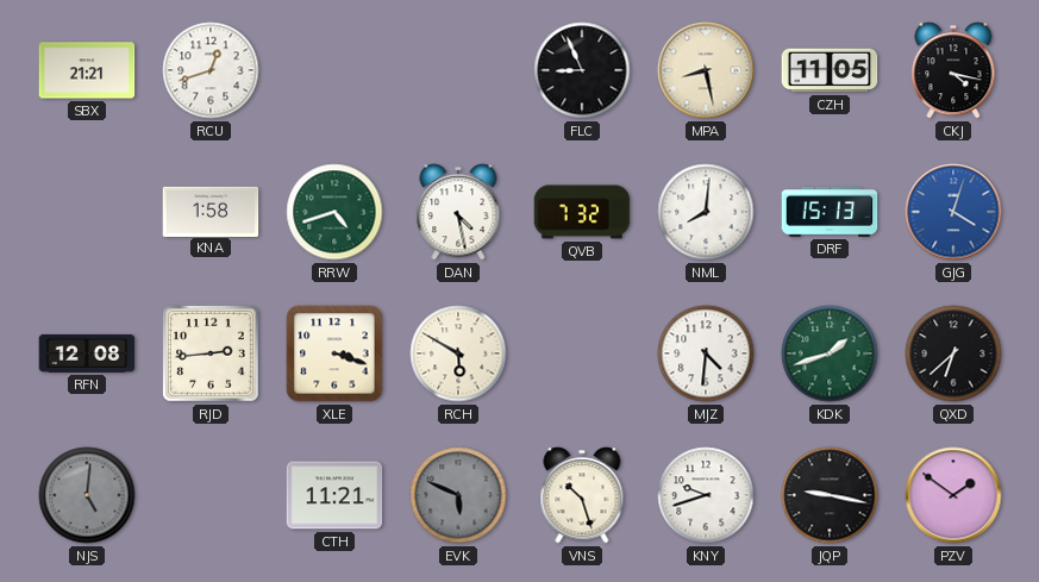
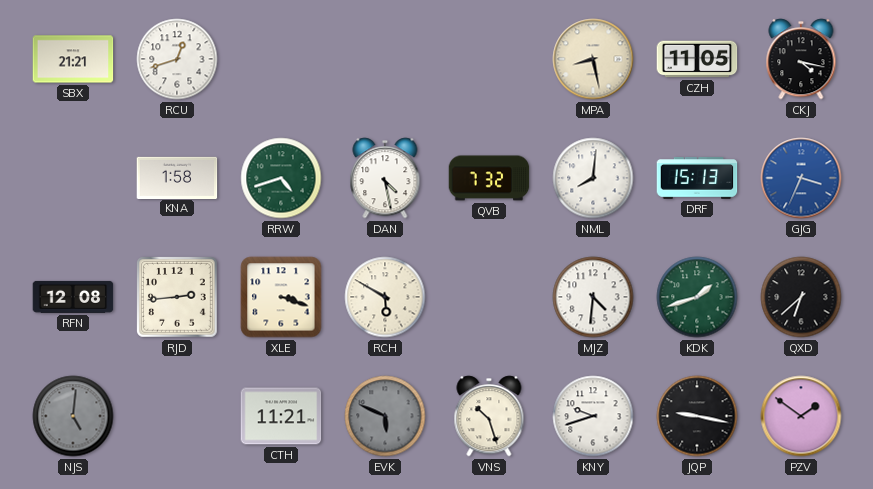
FLC: 8:56 -> none (582, 70)
GJG: 4:03 -> 3:34 (801, 178)
